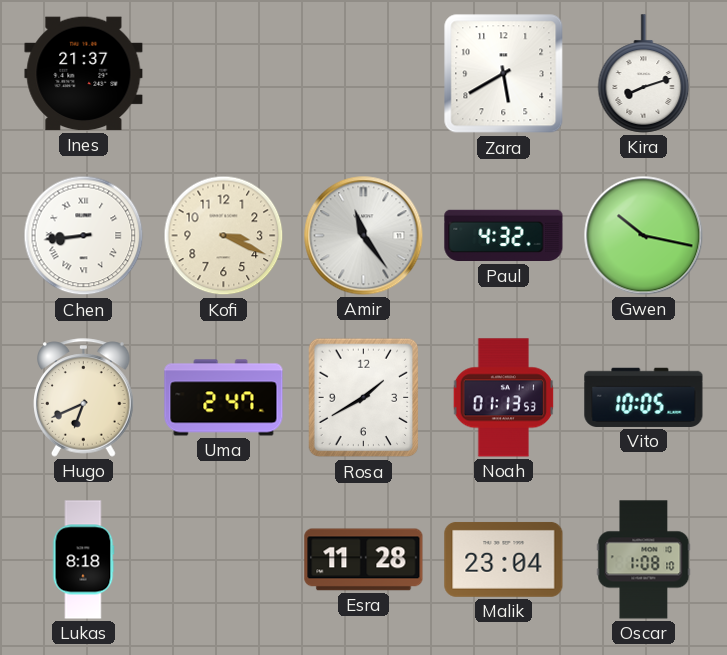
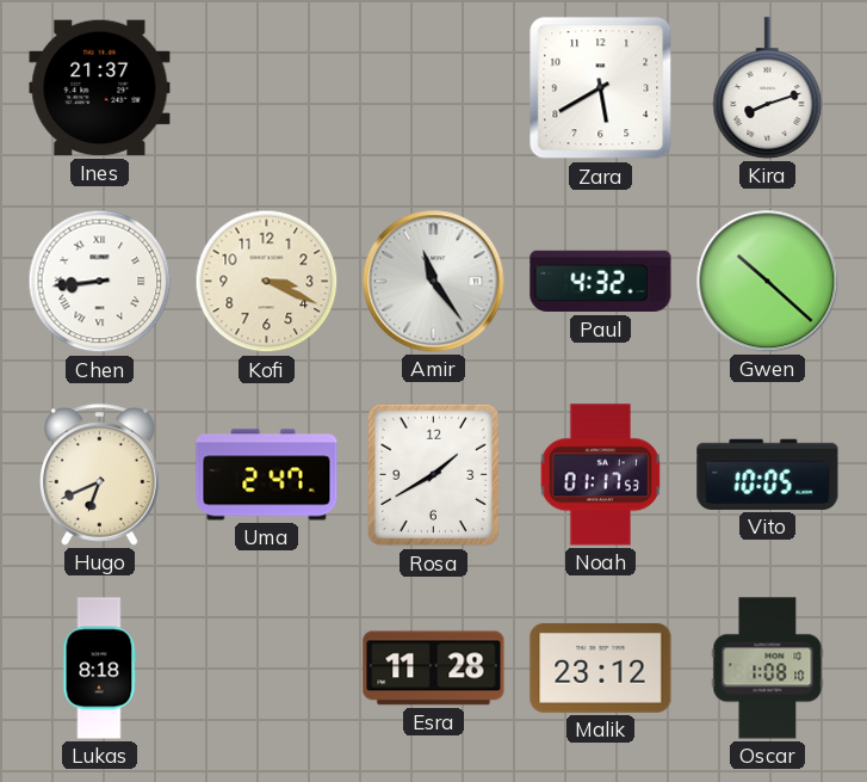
Gwen: 10:17 -> 10:22 (768, 282)
Noah: 01:13 -> 01:17 (601, 475)
Malik: 23:04 -> 23:12 (601, 667)
